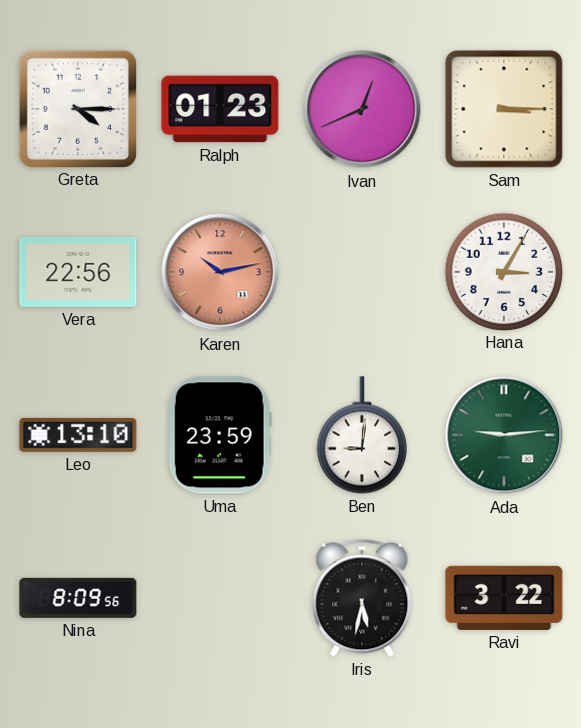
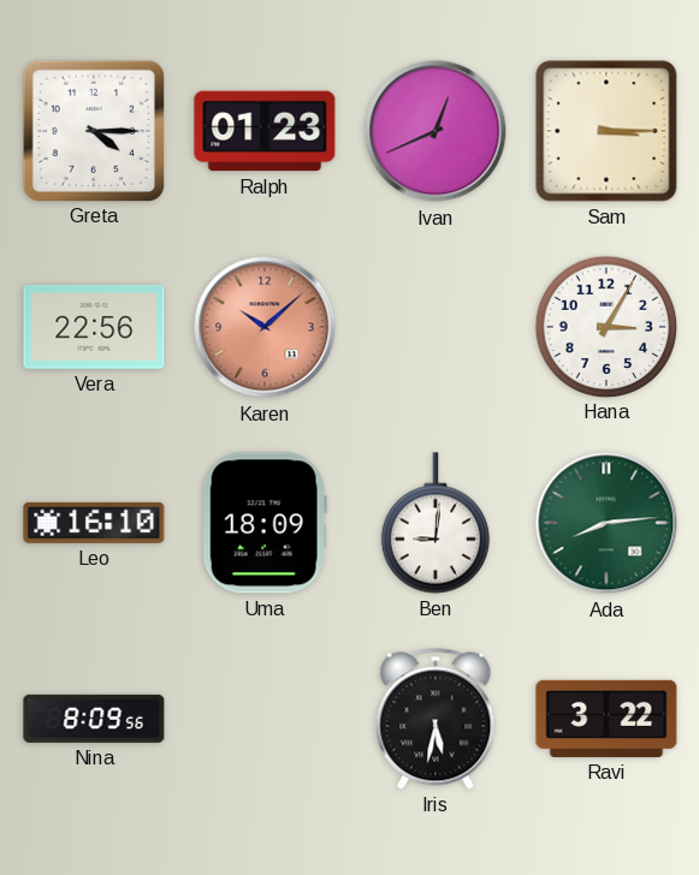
Karen: 10:13 -> 10:08 (265, 327)
Leo: 13:10 -> 16:10 (94, 523)
Uma: 23:59 -> 18:09 (265, 523)
Ada: 9:14 -> 8:14 (606, 523)
